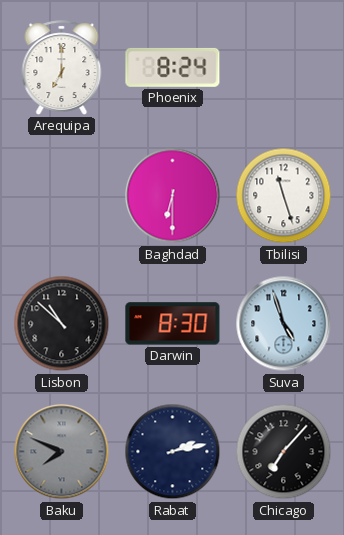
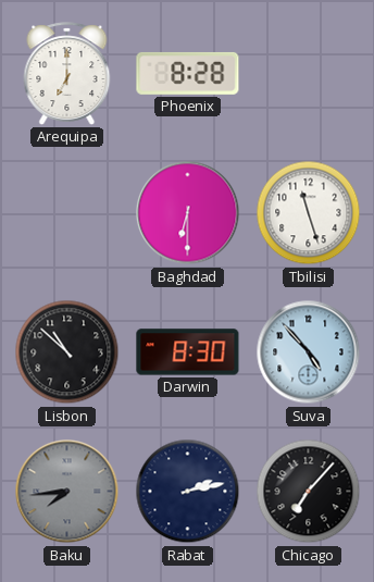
Phoenix: 8:24 -> 8:28 (188, 73)
Suva: 4:57 -> 4:53 (309, 352)
Baku: 7:49 -> 7:44 (67, 492)
